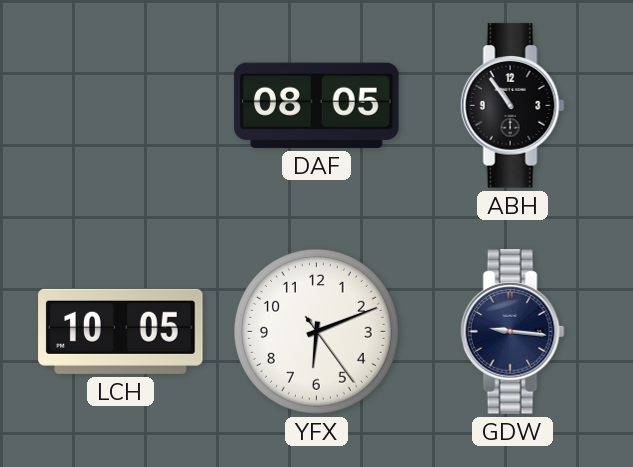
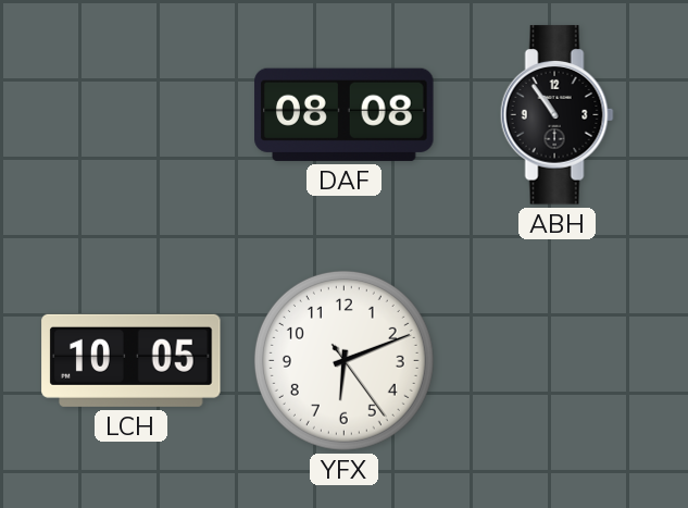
DAF: 08:05 -> 08:08 (345, 114)
GDW: 9:16 -> none (512, 332)
